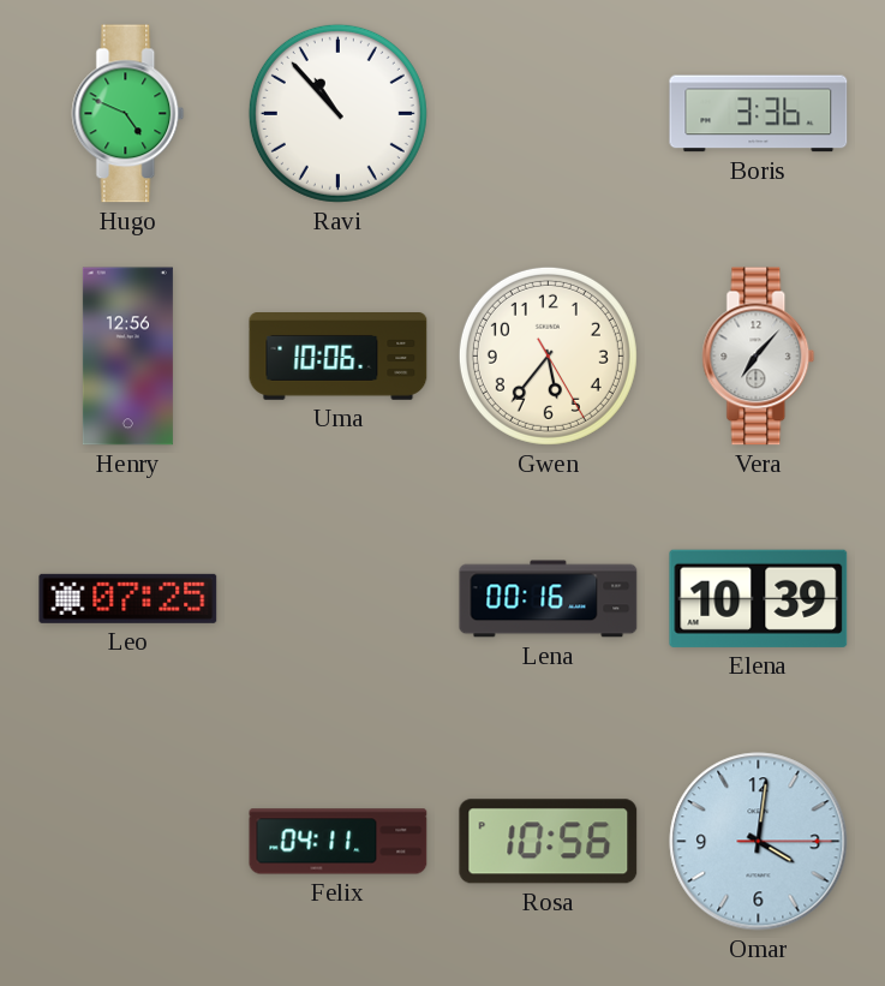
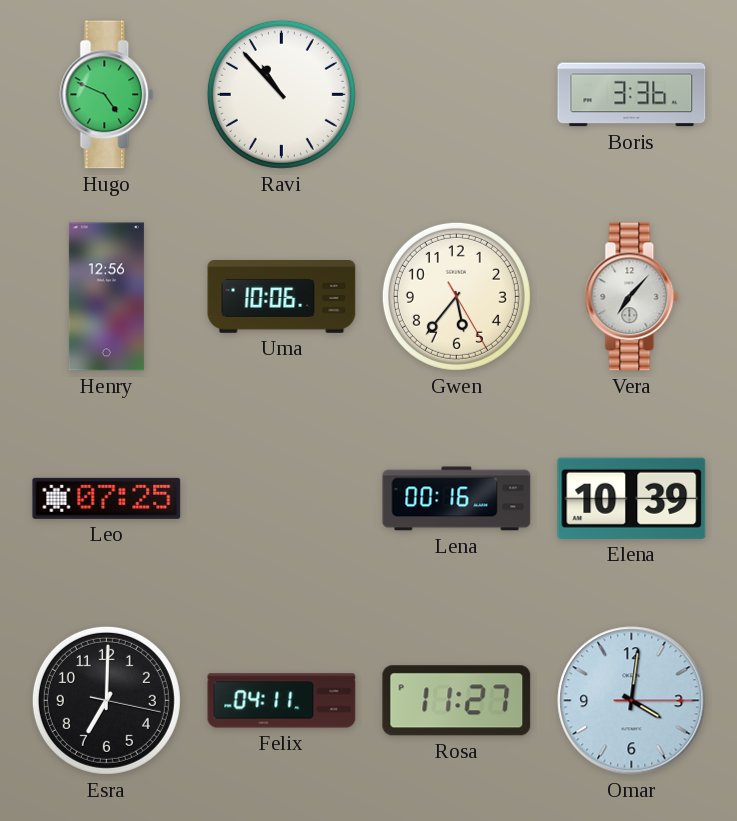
Esra: none -> 7:00 (106, 700)
Rosa: 10:56 -> 11:27 (457, 701)
